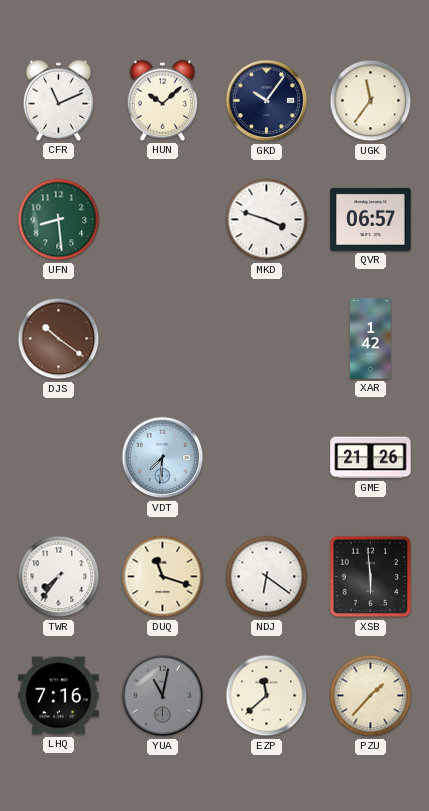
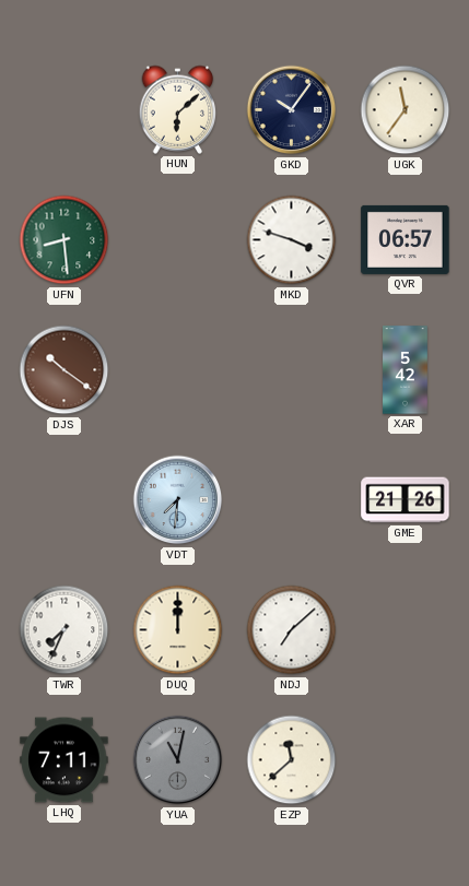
CFR: 11:11 -> none (59, 100)
HUN: 10:08 -> 6:08 (178, 109)
XAR: 1:42 -> 5:42 (406, 370)
TWR: 7:36 -> 7:34 (65, 630)
DUQ: 11:18 -> 12:00 (178, 630)
NDJ: 6:21 -> 7:08 (292, 630)
XSB: 5:59 -> none (371, 577)
LHQ: 7:16 -> 7:11 (65, 760)
PZU: 1:37 -> none (371, 696)
